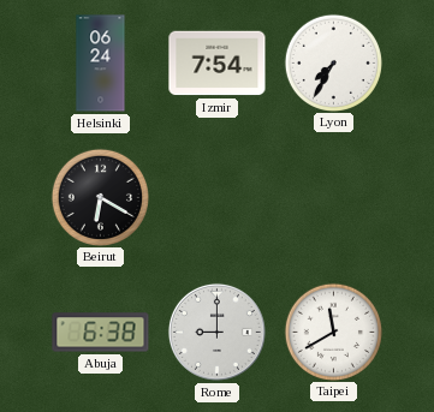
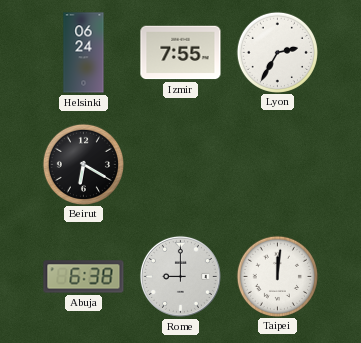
Izmir: 7:54 -> 7:55 (181, 53)
Lyon: 7:35 -> 2:35 (277, 52)
Taipei: 11:40 -> 12:01 (277, 276)
